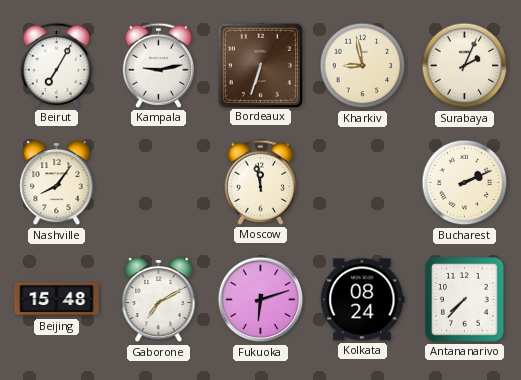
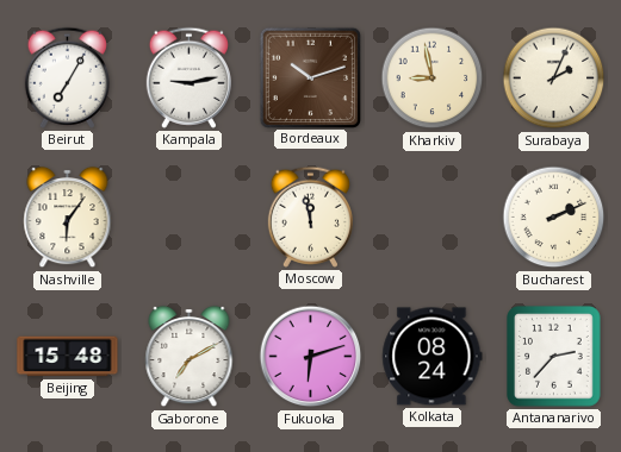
Bordeaux: 6:33 -> 10:12 (310, 77)
Nashville: 8:06 -> 6:06 (68, 218)
Antananarivo: 7:37 -> 2:37 (554, 357)
